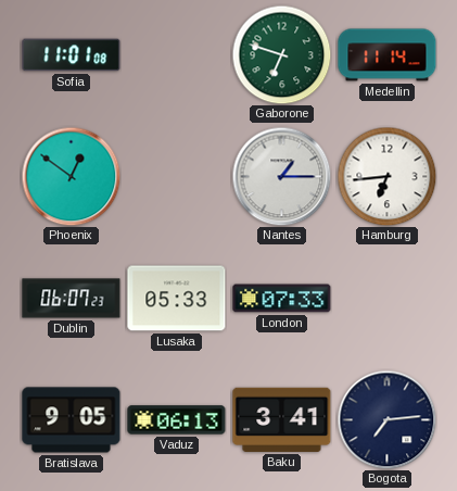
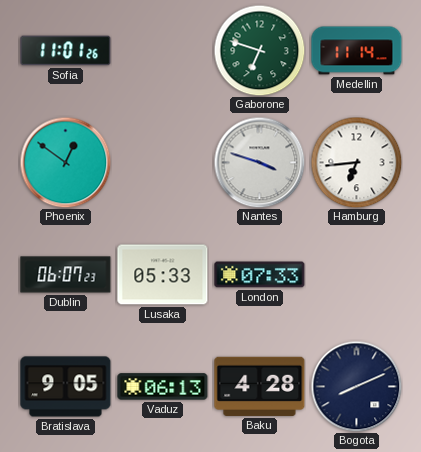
Sofia: 11:01:08 -> 11:01:26 (66, 51)
Nantes: 1:15 -> 3:48 (259, 162)
Baku: 3:41 -> 4:28 (260, 386)
Bogota: 7:14 -> 8:11 (356, 386)
